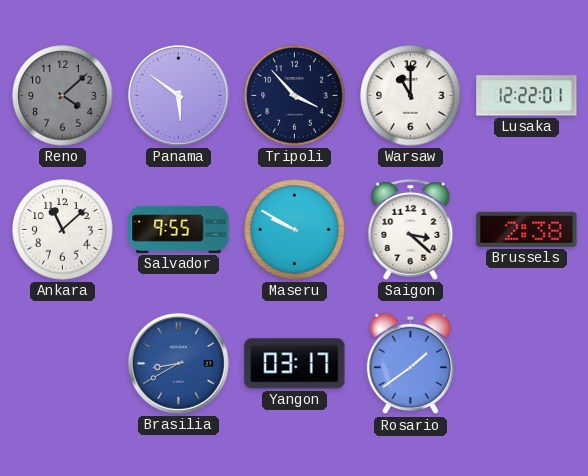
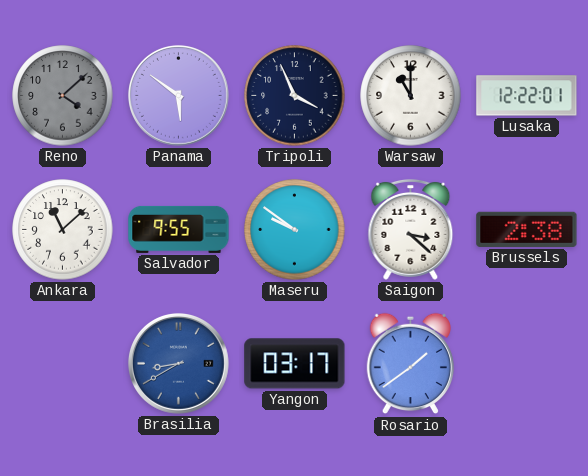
Tripoli: 3:53 -> 3:56 (295, 96)
Maseru: 9:50 -> 9:51 (295, 230)
